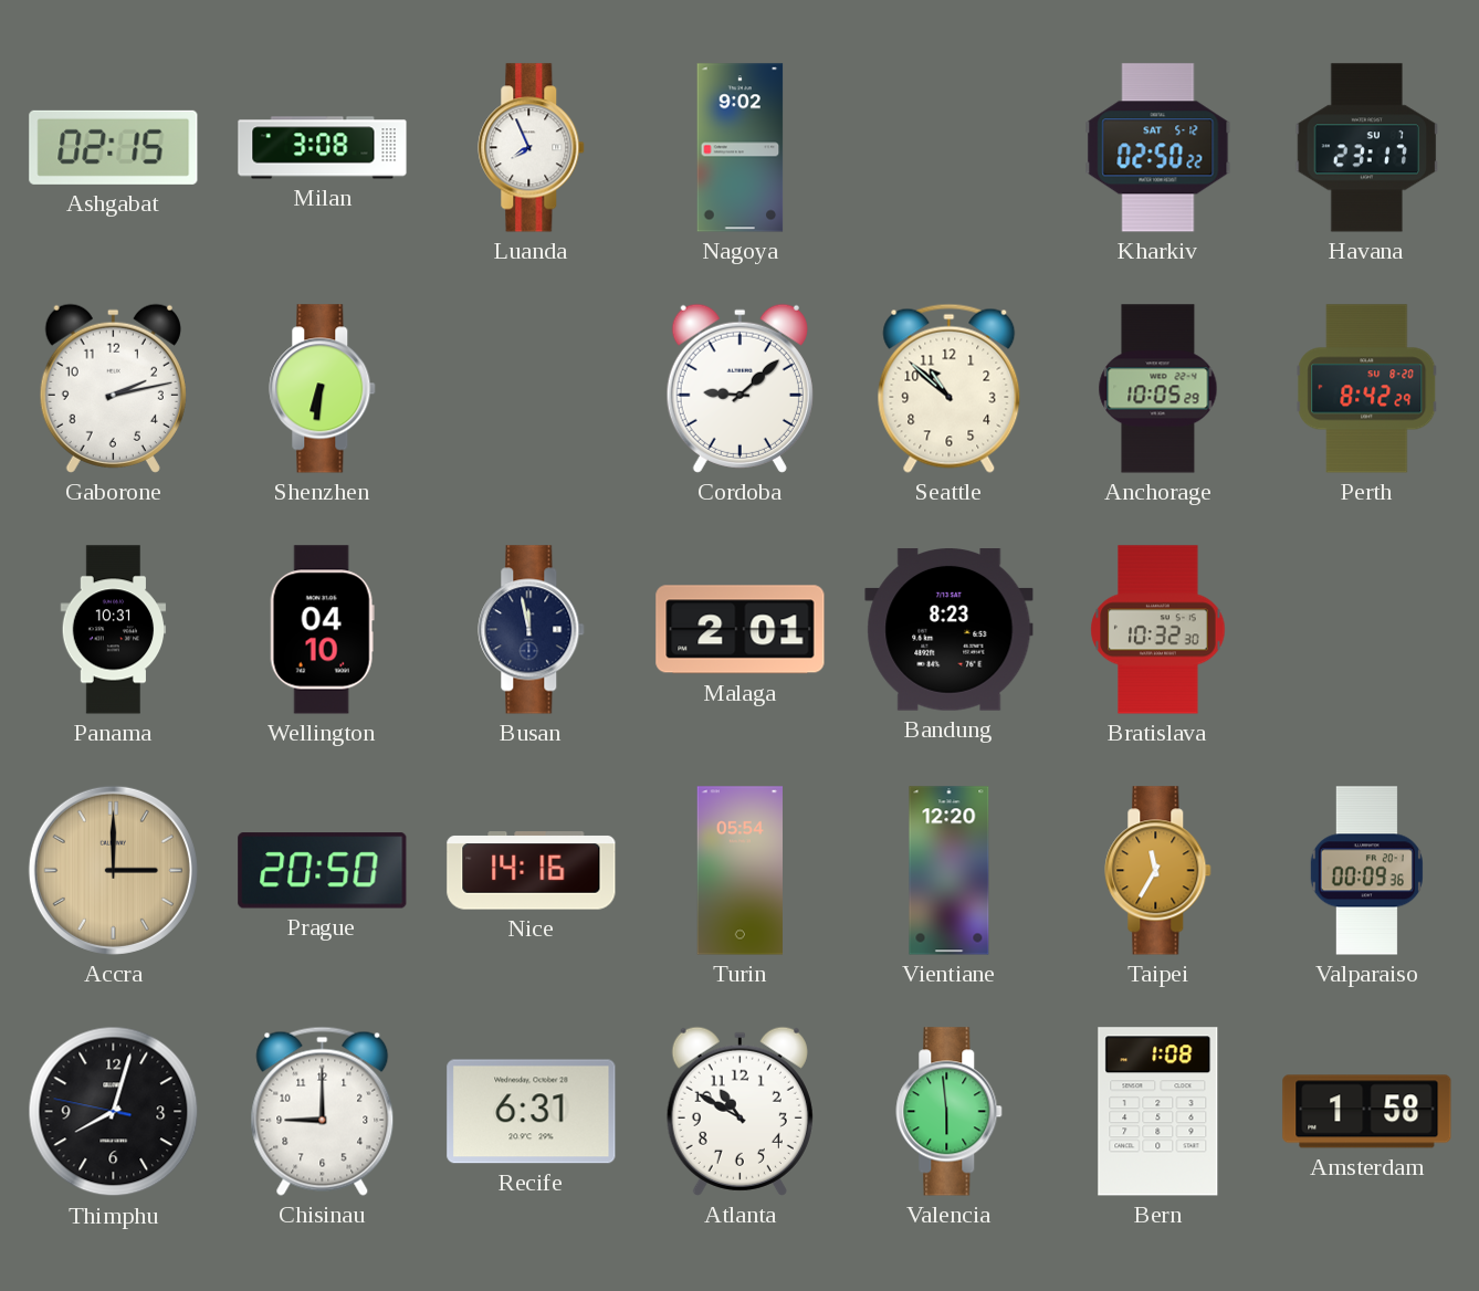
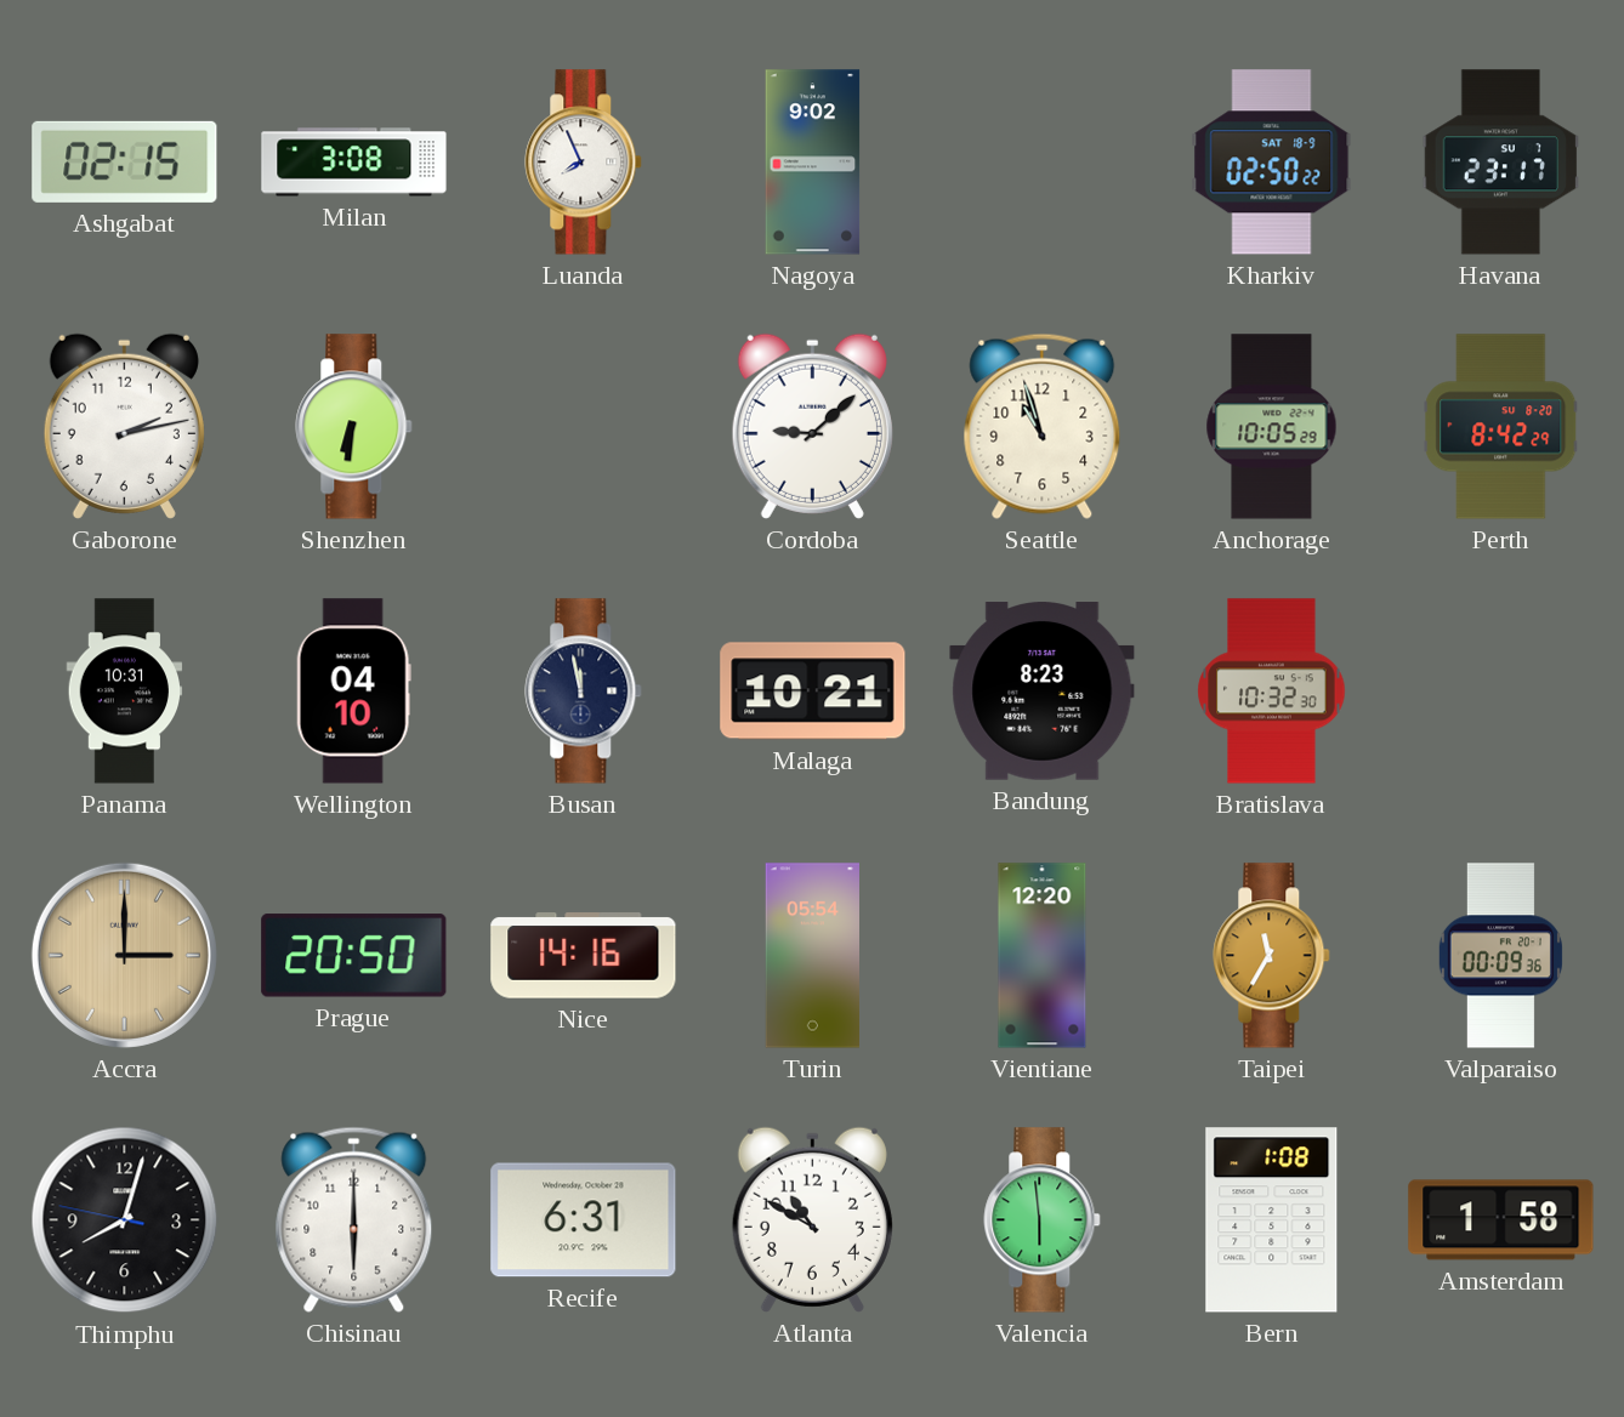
Kharkiv date: SAT 5-12 -> SAT 18-9 (1272, 163)
Seattle: 10:52 -> 10:57 (1043, 426)
Malaga: 2:01 -> 10:21 (813, 692)
Chisinau: 9:00 -> 6:00 (354, 1219)
